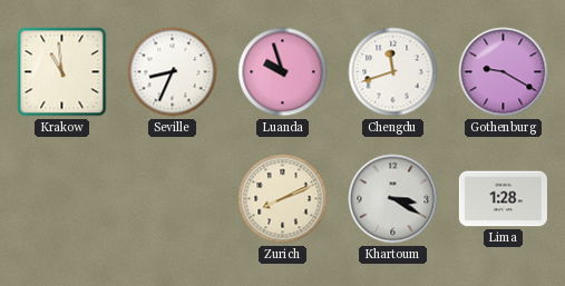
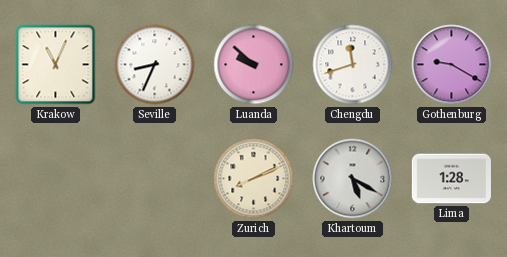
Krakow: 10:59 -> 11:04 (56, 65)
Luanda: 9:57 -> 9:52 (254, 65)
Khartoum: 3:20 -> 5:20 (353, 179)
